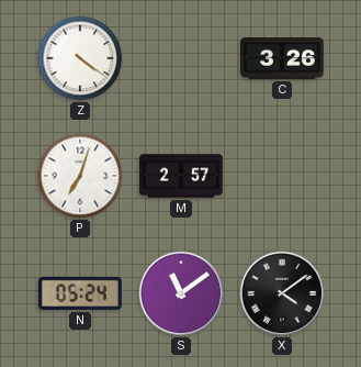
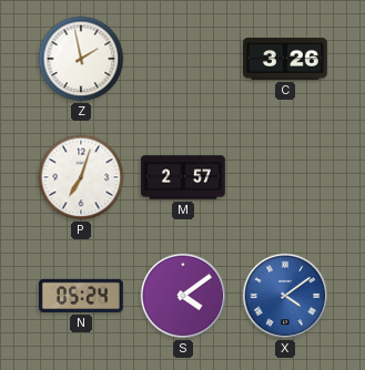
Z: 4:21 -> 1:58 (81, 59)
S: 11:09 -> 4:09 (183, 296)
X dial: black -> blue (285, 296)
